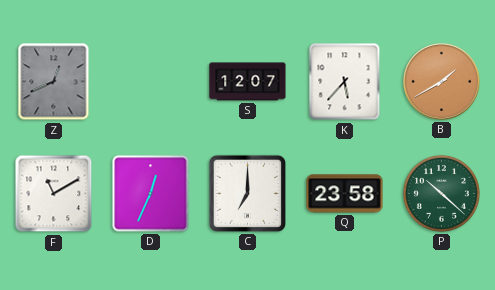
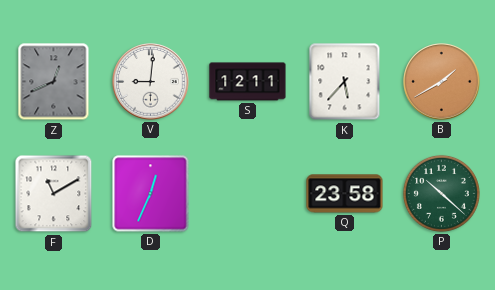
V: none -> 9:01 (151, 82)
S: 12:07 -> 12:11 (248, 82)
C: 7:00 -> none (247, 193)
